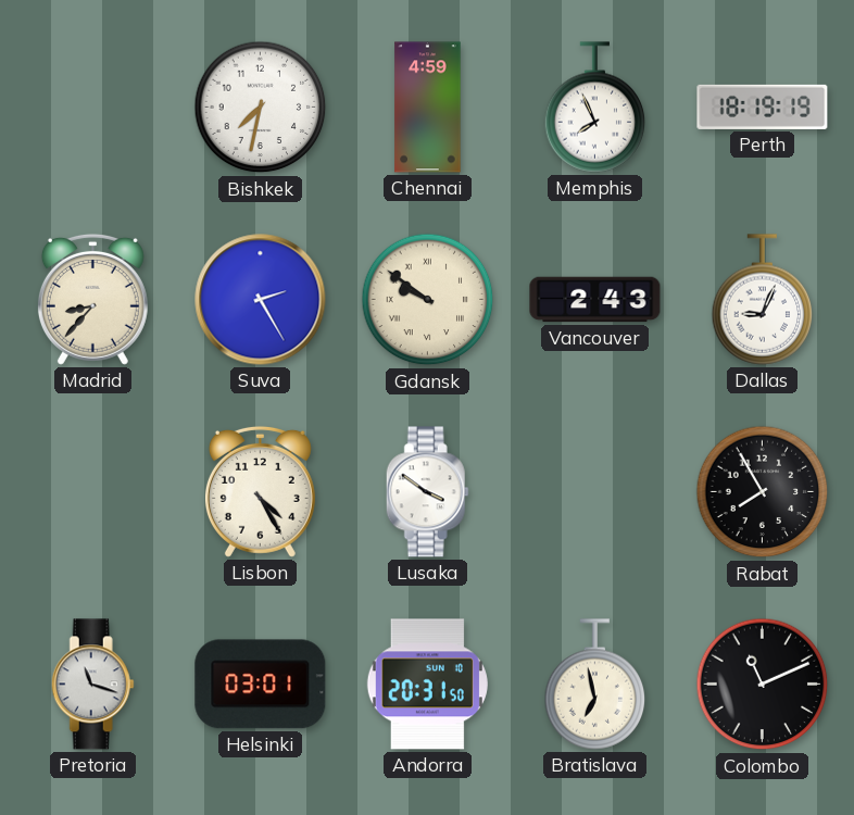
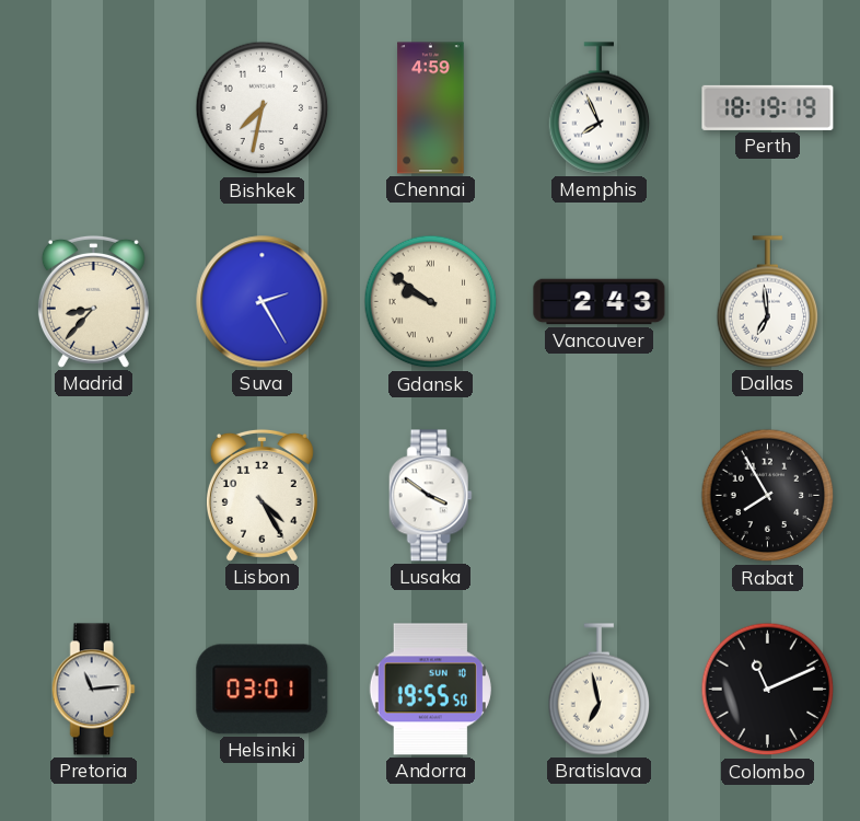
Dallas: 9:04 -> 6:59 (768, 302)
Pretoria: 11:18 -> 11:14 (93, 690)
Andorra: 20:31 -> 19:55 (430, 690)
